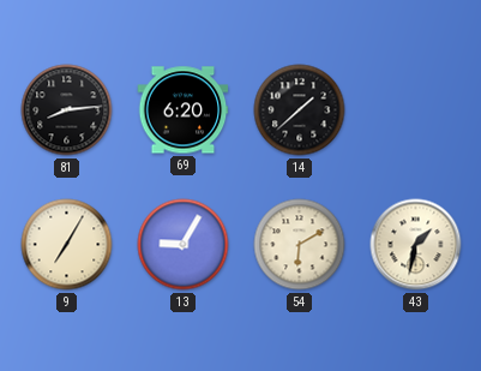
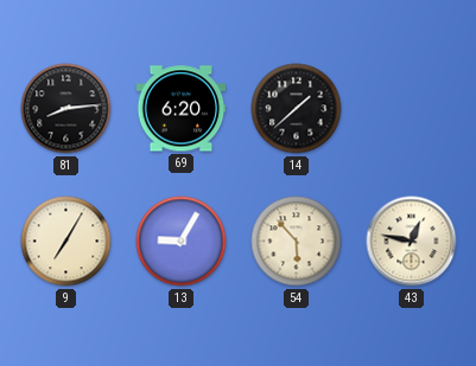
54: 6:10 -> 5:53 (297, 242)
43: 1:32 -> 12:47 (412, 242)
